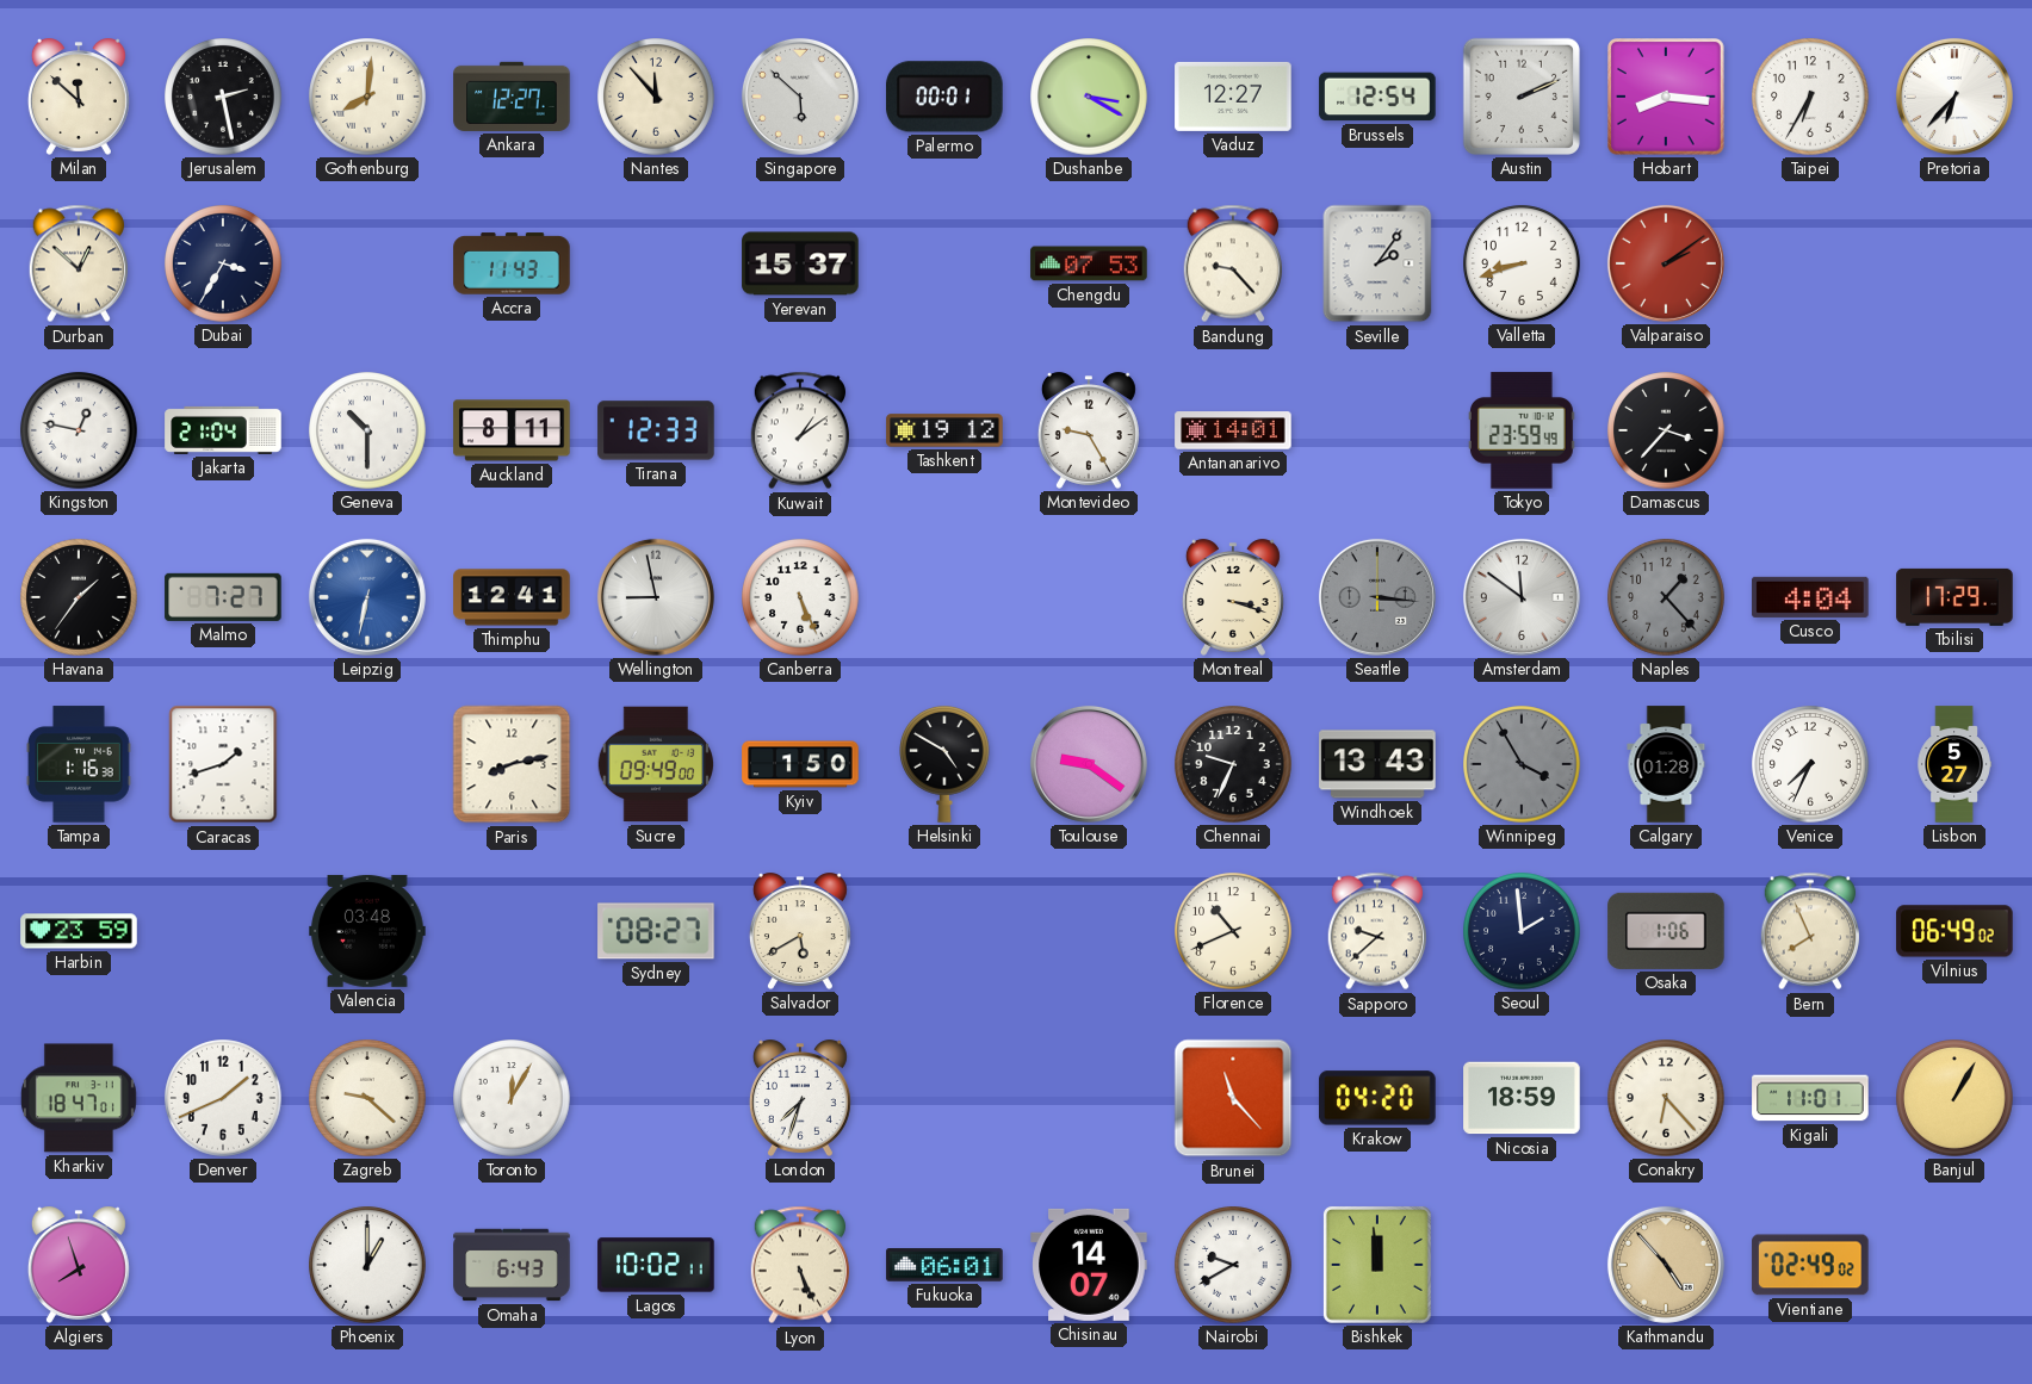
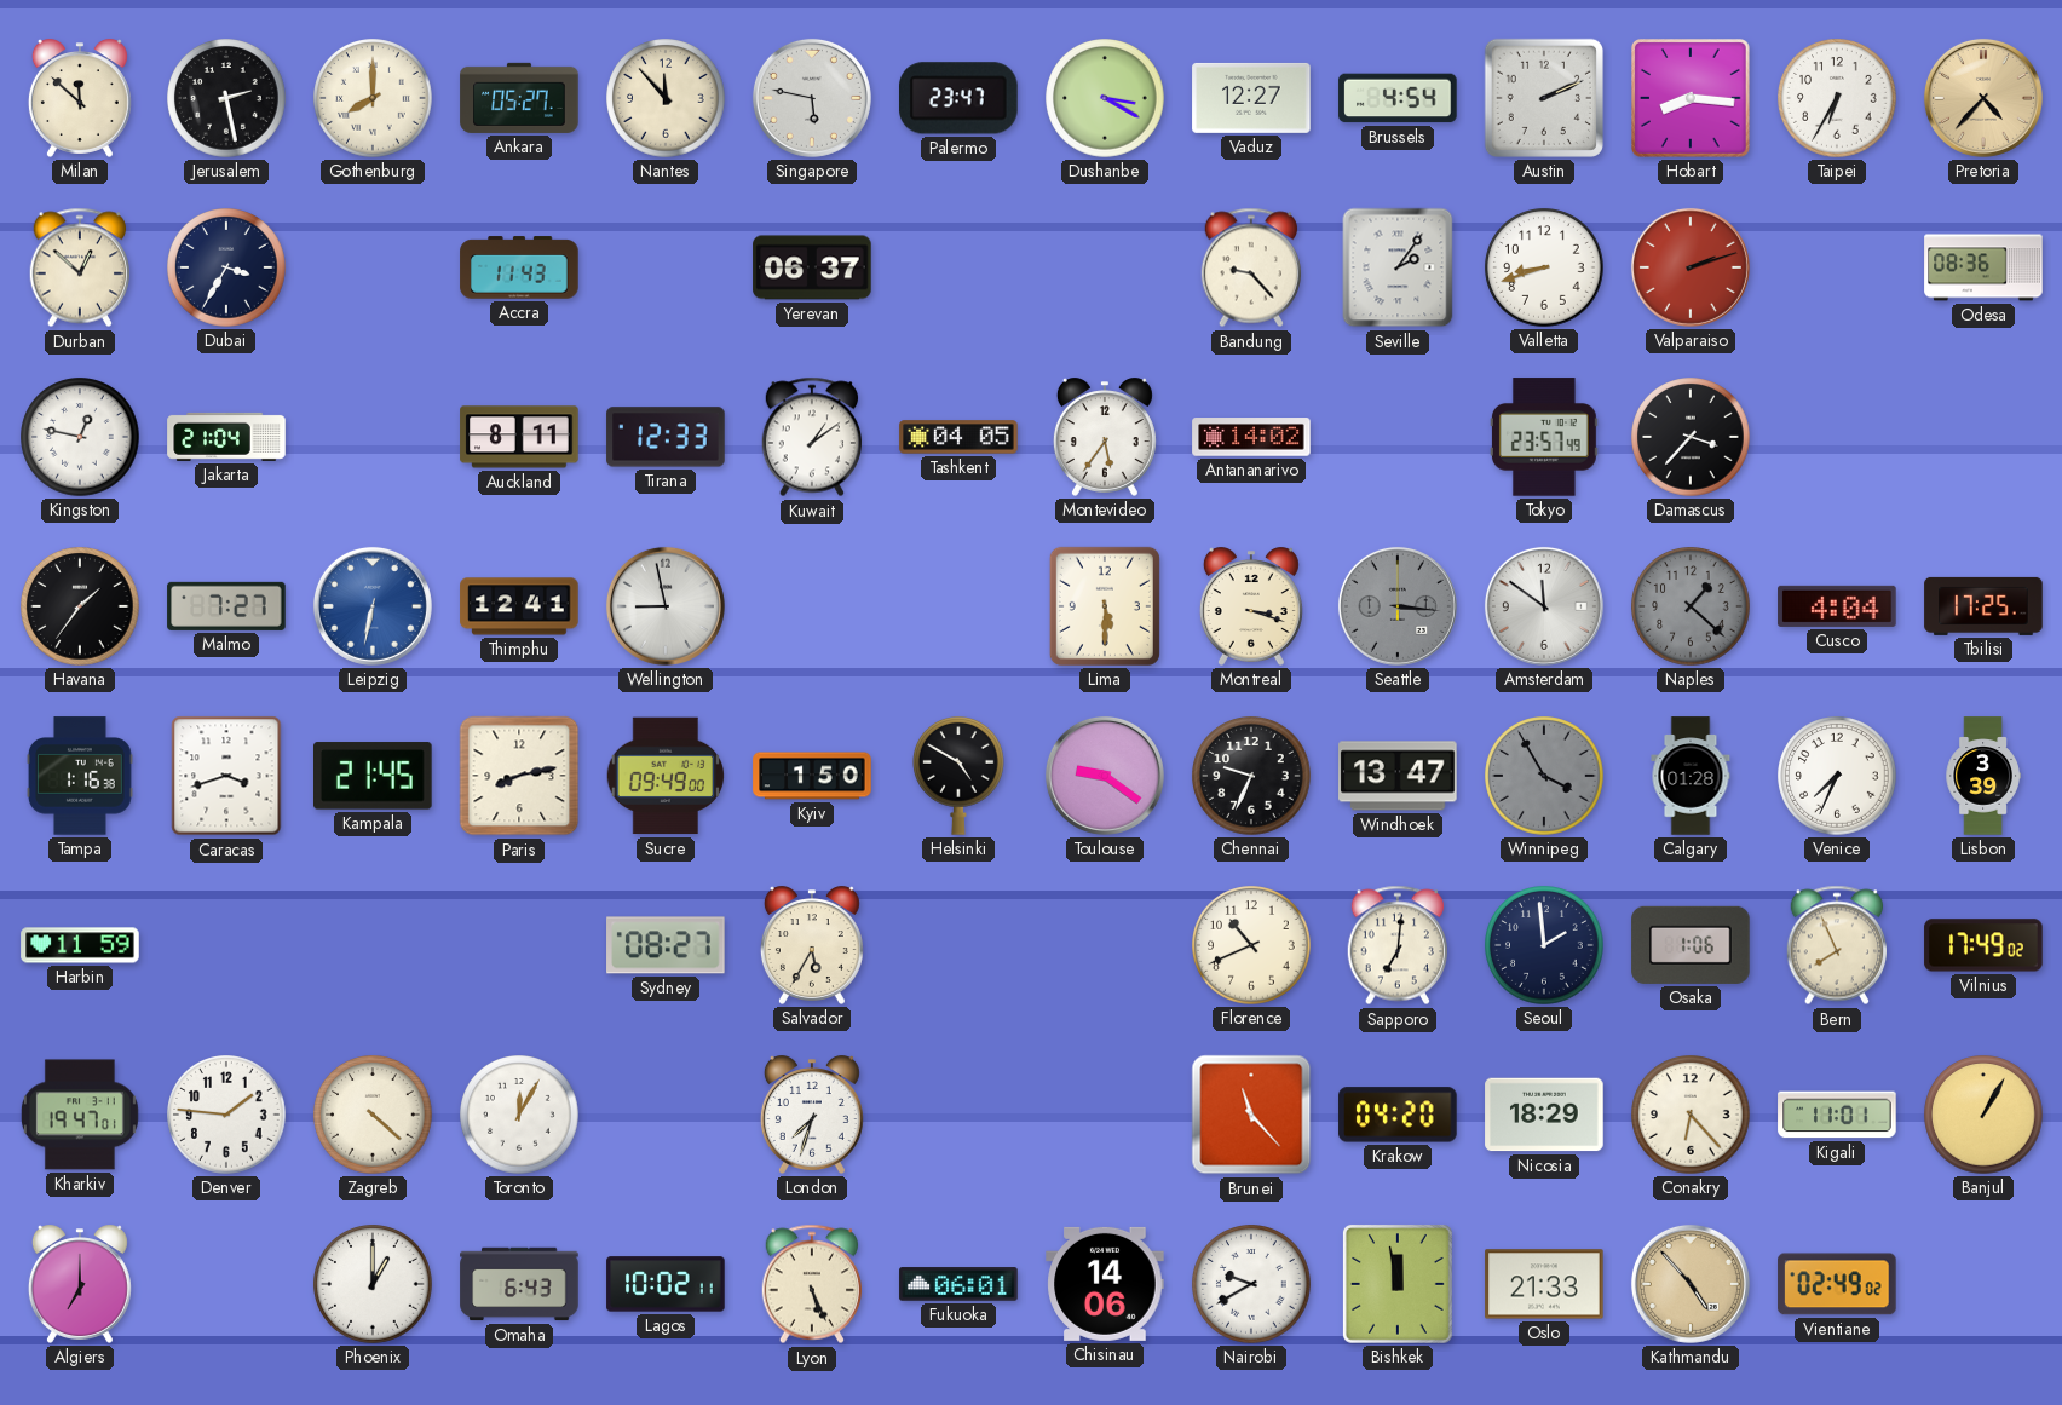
Gothenburg: 8:01 -> 8:00 (373, 98)
Ankara: 12:27 -> 05:27 (519, 98)
Singapore: 5:52 -> 5:47 (812, 98)
Palermo: 00:01 -> 23:47 (960, 98)
Brussels: 12:54 -> 4:54 (1398, 98)
Pretoria: 6:37 -> 4:37 (1983, 98)
Pretoria dial: white -> champagne (1983, 98)
Yerevan: 15:37 -> 06:37 (812, 267)
Chengdu: 07:53 -> none (1089, 263)
Valparaiso: 2:09 -> 2:12 (1691, 267)
Odesa: none -> 08:36 (1983, 267)
Geneva: 10:30 -> none (367, 430)
Tashkent: 19:12 -> 04:05 (958, 437)
Montevideo: 9:25 -> 5:36 (1105, 437)
Antananarivo: 14:01 -> 14:02 (1251, 437)
Tokyo: 23:59 -> 23:57 (1544, 437)
Canberra: 5:26 -> none (800, 597)
Lima: none -> 5:30 (1105, 606)
Naples: 1:23 -> 1:22 (1691, 606)
Tbilisi: 17:29 -> 17:25 (1983, 606)
Caracas: 1:42 -> 3:42 (226, 776)
Kampala: none -> 21:45 (374, 776)
Windhoek: 13:43 -> 13:47 (1398, 776)
Lisbon: 5:27 -> 3:39 (1983, 776)
Harbin: 23:59 -> 11:59 (80, 945)
Valencia: 03:48 -> none (367, 931)
Salvador: 5:40 -> 5:35 (812, 945)
Sapporo: 9:38 -> 7:01 (1396, 945)
Vilnius: 06:49 -> 17:49 (1983, 945)
Kharkiv: 18:47 -> 19:47 (80, 1115)
Denver: 1:41 -> 1:46 (226, 1115)
Zagreb: 9:22 -> 4:22 (373, 1115)
Nicosia: 18:59 -> 18:29 (1544, 1115)
Algiers: 7:57 -> 7:00 (80, 1284)
Chisinau: 14:07 -> 14:06 (1105, 1284)
Bishkek: 11:59 -> 11:58 (1398, 1284)
Oslo: none -> 21:33 (1544, 1284)
